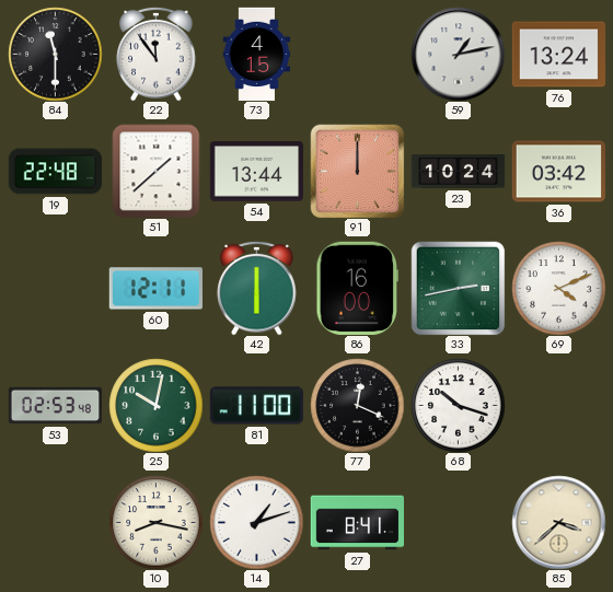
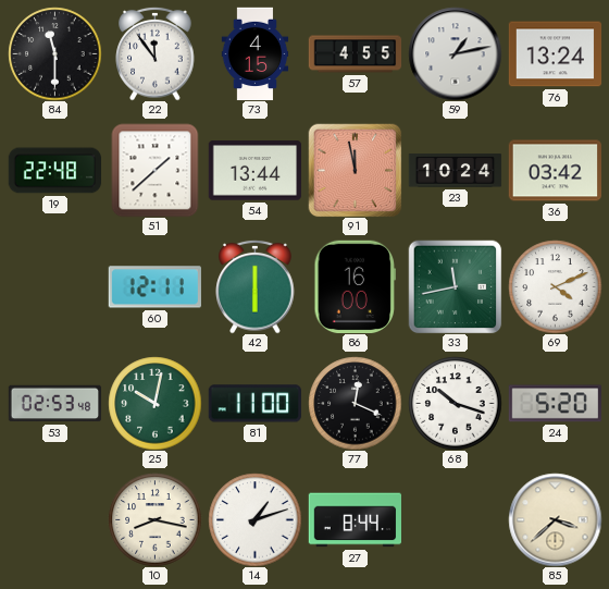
57: none -> 4:55 (355, 54)
91: 12:00 -> 11:58 (355, 170)
33: 2:43 -> 11:43 (455, 286)
24: none -> 5:20 (555, 404)
27: 8:41 -> 8:44 (355, 520)
